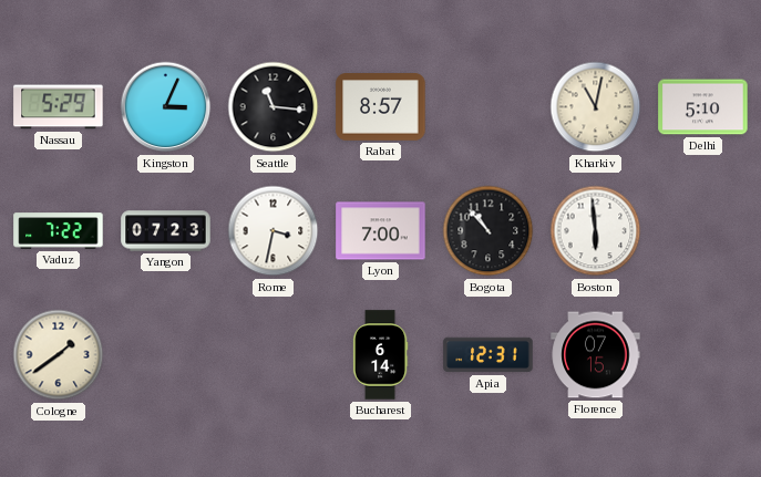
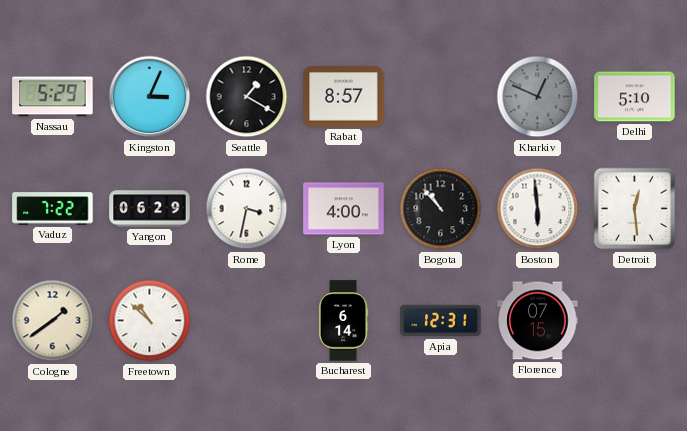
Seattle: 11:16 -> 1:20 (247, 97)
Kharkiv: 11:02 -> 12:49 (538, 97)
Kharkiv dial: cream -> grey (538, 97)
Yangon: 07:23 -> 06:29 (150, 209)
Lyon: 7:00 -> 4:00 (344, 209)
Detroit: none -> 12:29 (635, 209)
Freetown: none -> 10:52 (150, 321)
